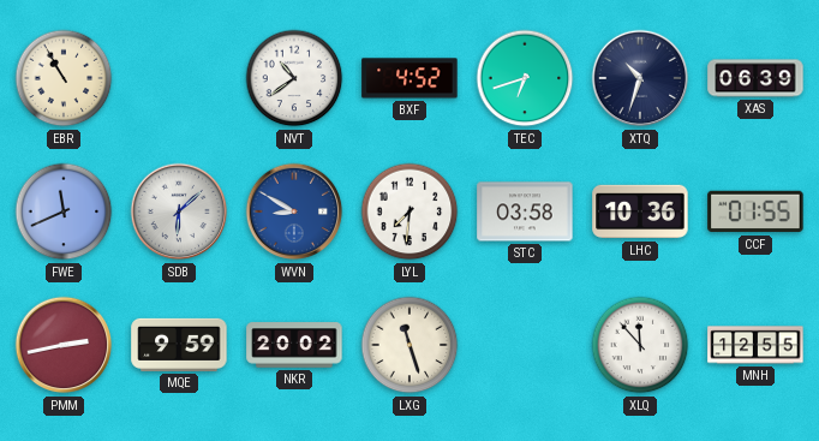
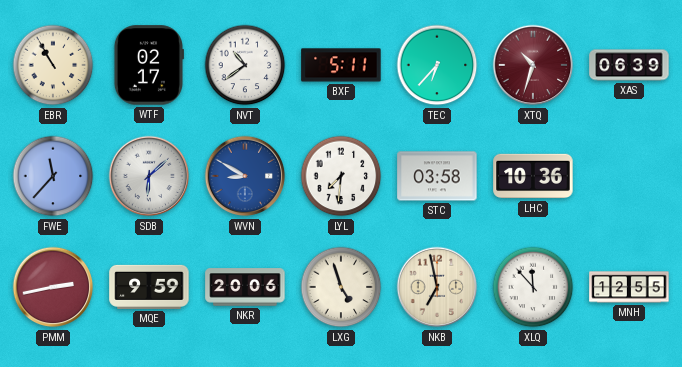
WTF: none -> 02:17 (148, 65)
BXF: 4:52 -> 5:11 (341, 65)
TEC: 6:42 -> 6:37 (437, 65)
XTQ dial: navy -> burgundy (533, 65)
FWE: 11:41 -> 11:37 (53, 176)
CCF: 01:55 -> none (755, 211)
NKR: 20:02 -> 20:06 (245, 287)
LXG: 11:27 -> 4:57 (341, 287)
NKB: none -> 6:58 (437, 287)
